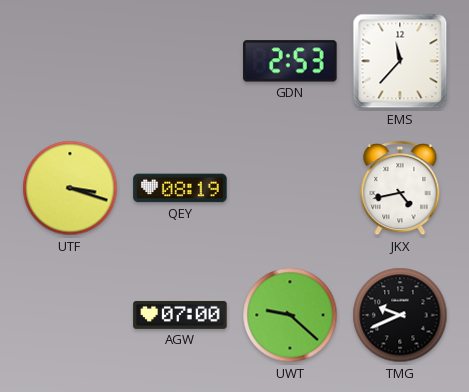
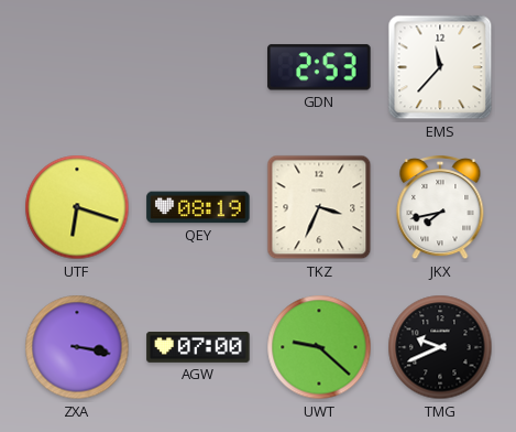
UTF: 3:18 -> 6:18 (77, 207)
TKZ: none -> 3:34 (319, 207)
JKX: 4:43 -> 7:43 (440, 208)
ZXA: none -> 3:17 (77, 347)
